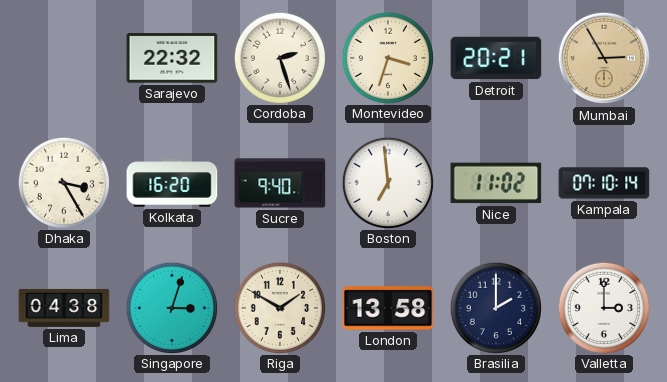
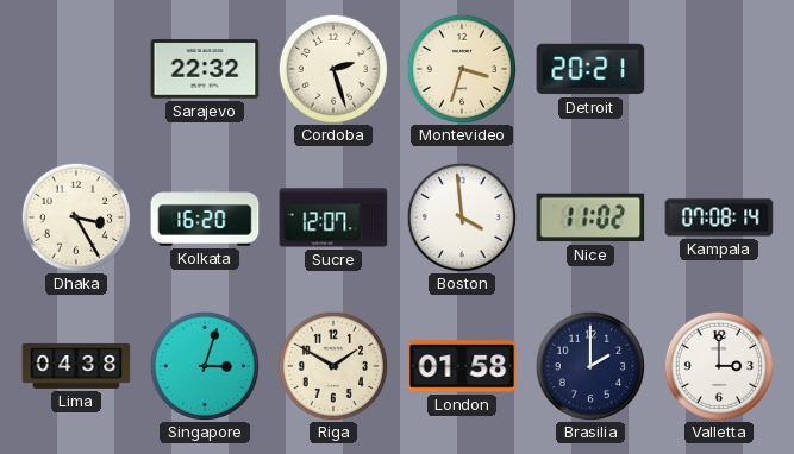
Mumbai: 2:55 -> none (604, 58)
Sucre: 9:40 -> 12:07 (333, 217)
Boston: 6:59 -> 3:59 (461, 216)
Kampala: 07:10 -> 07:08 (719, 217)
London: 13:58 -> 01:58 (462, 366)
